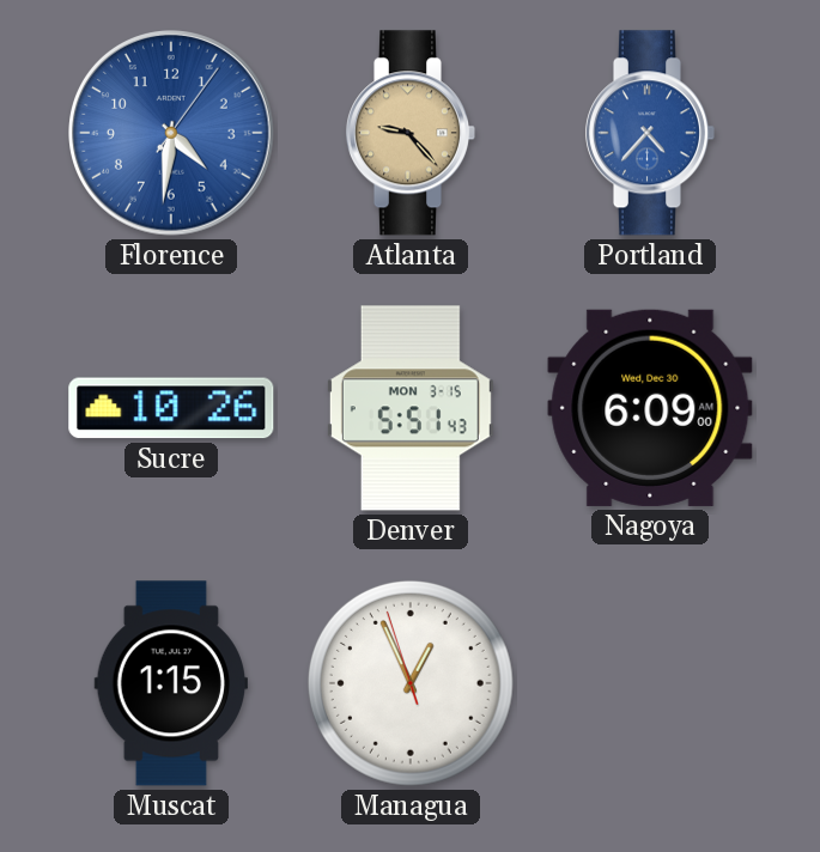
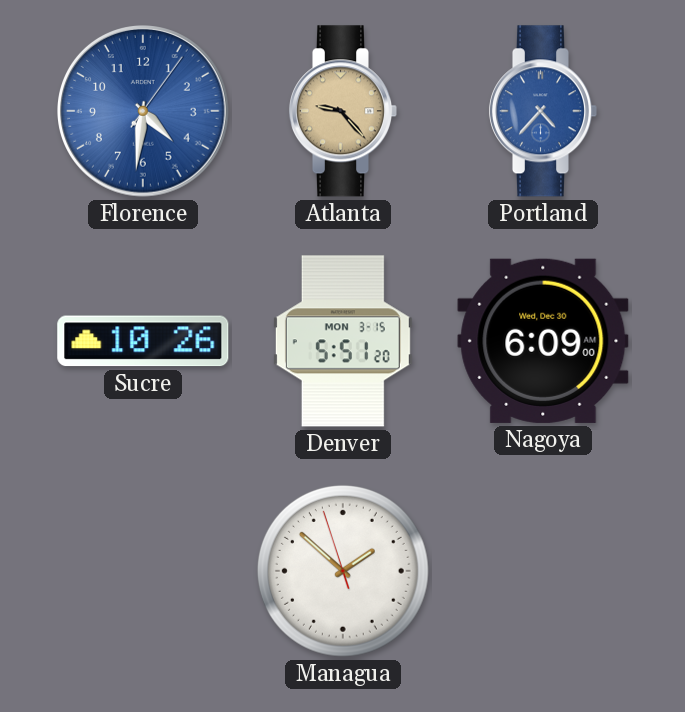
Denver: 5:51:43 -> 5:51:20 (343, 341)
Muscat: 1:15 -> none (170, 683)
Managua: 12:55 -> 1:51 (343, 571)
